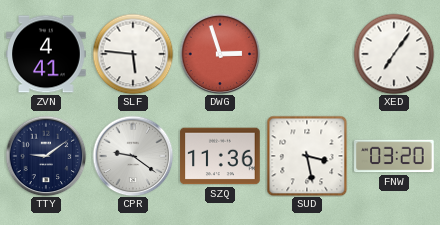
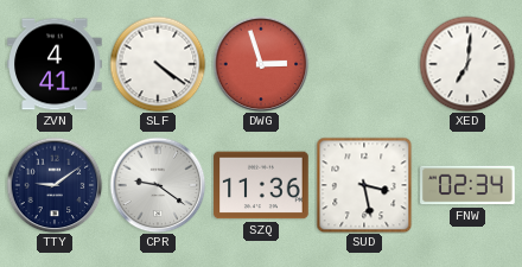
SLF: 5:46 -> 4:21 (158, 64)
XED: 7:06 -> 7:01 (467, 64)
FNW: 03:20 -> 02:34 (467, 185)
